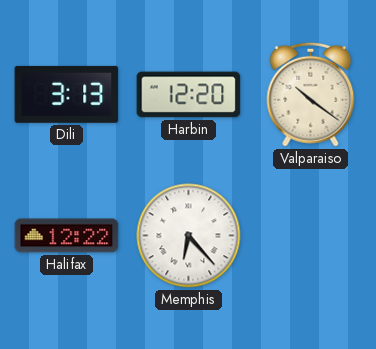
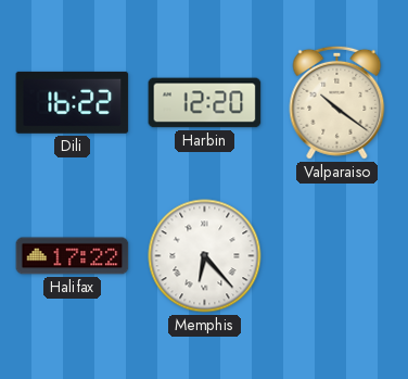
Dili: 3:13 -> 16:22 (73, 102)
Halifax: 12:22 -> 17:22 (73, 256)
